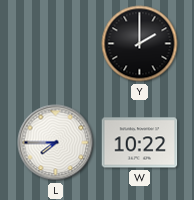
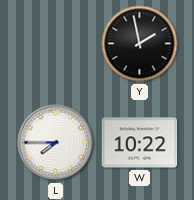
Y: 2:00 -> 1:58 (140, 44)
